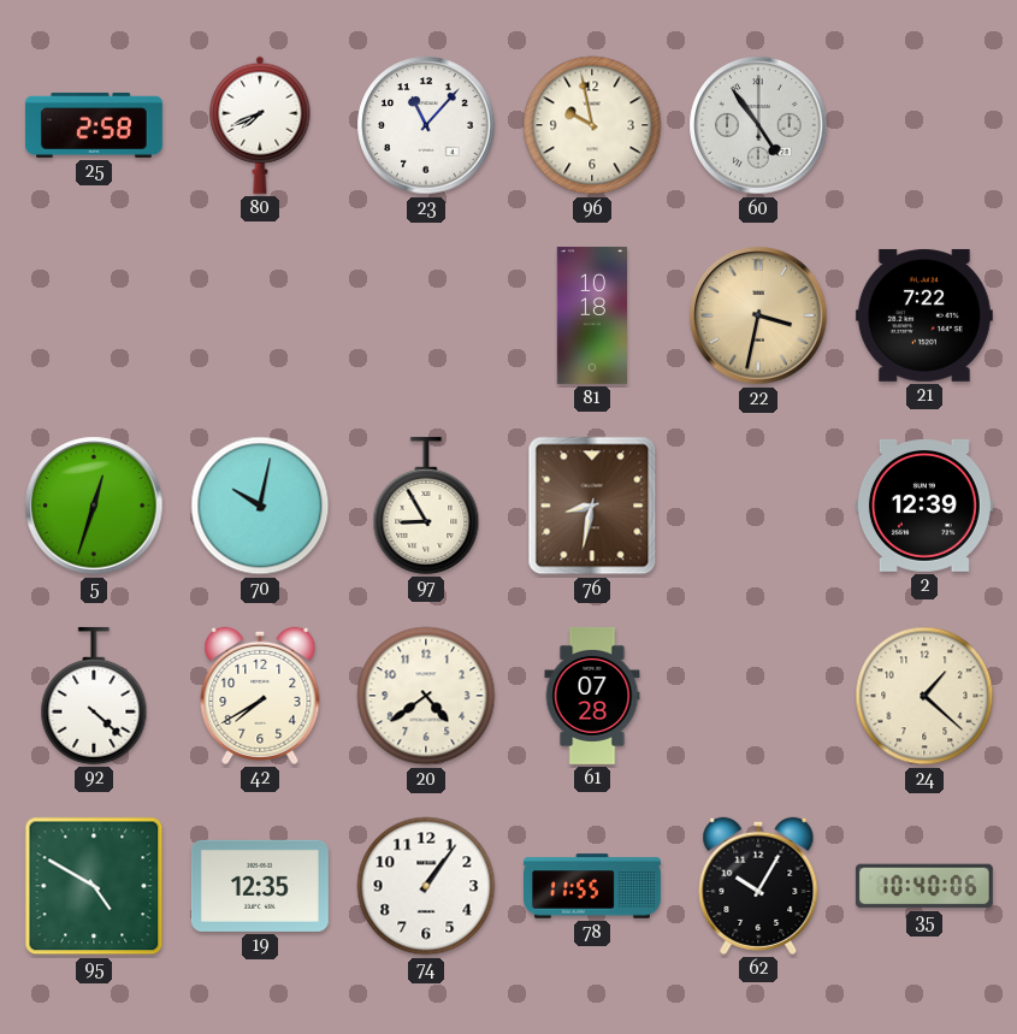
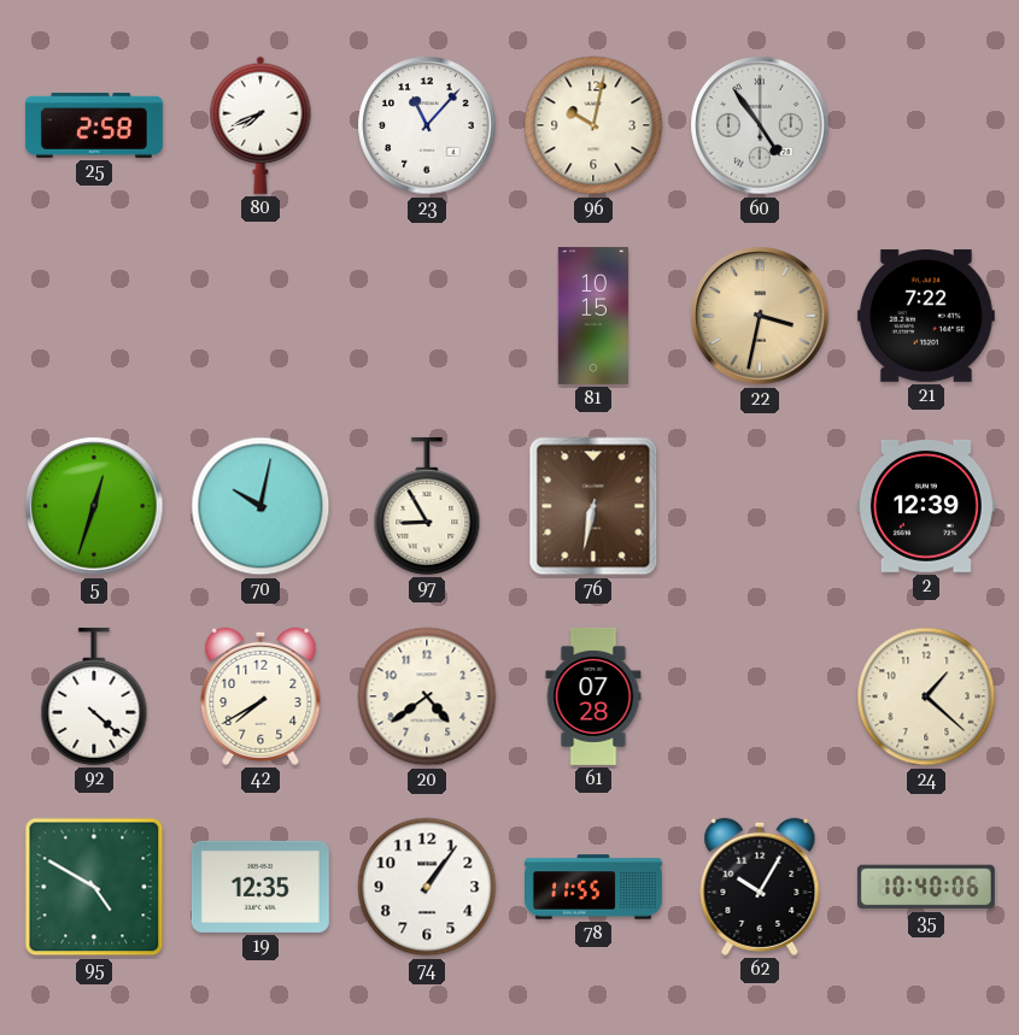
96: 9:58 -> 10:02 (593, 125)
81: 10:18 -> 10:15 (592, 316)
76: 8:32 -> 6:32 (593, 506)
